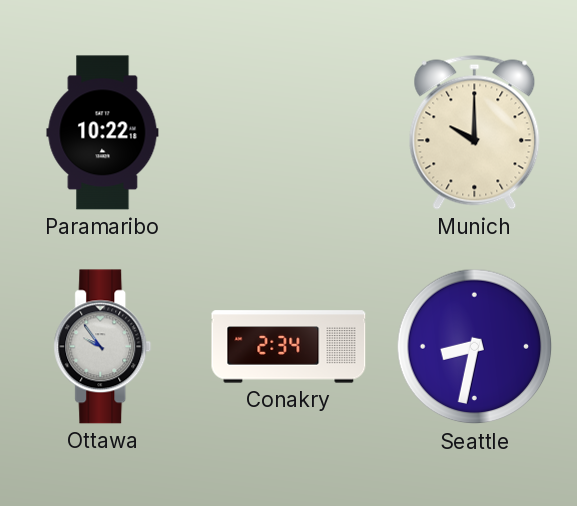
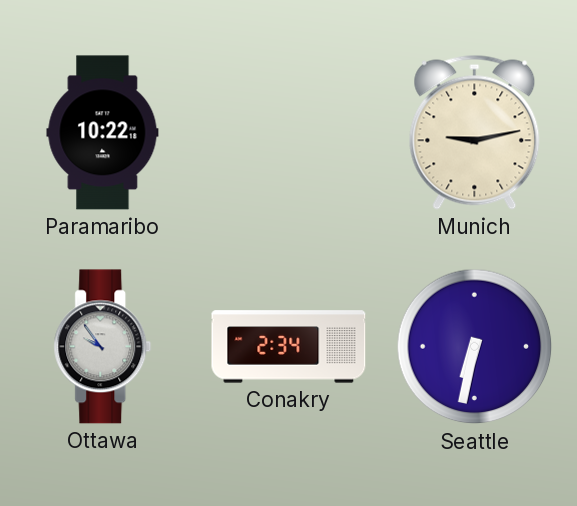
Munich: 10:00 -> 9:13 (475, 132)
Seattle: 8:32 -> 6:32 (475, 347)
